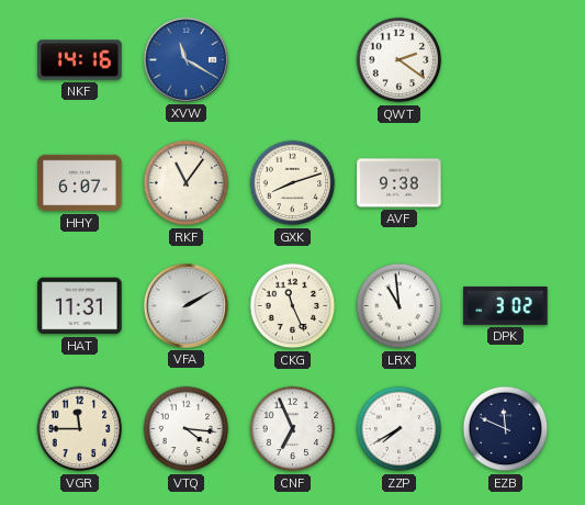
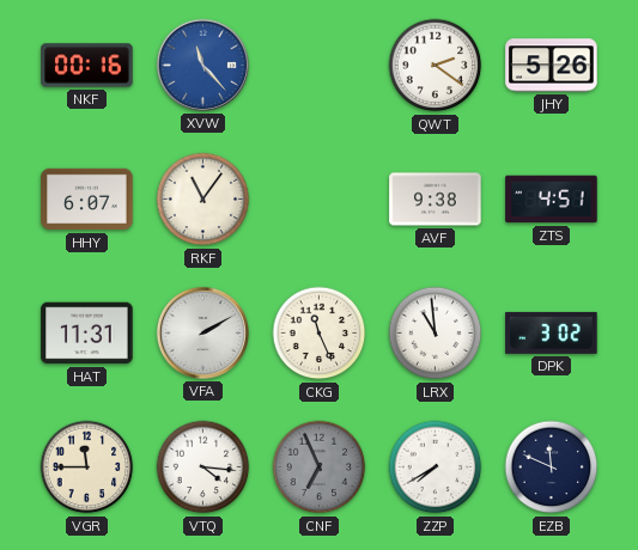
NKF: 14:16 -> 00:16 (87, 66)
XVW: 11:20 -> 11:23 (202, 65)
JHY: none -> 5:26 (552, 66)
GXK: 8:12 -> none (293, 183)
ZTS: none -> 4:51 (552, 200)
CNF dial: white -> grey (320, 467)
